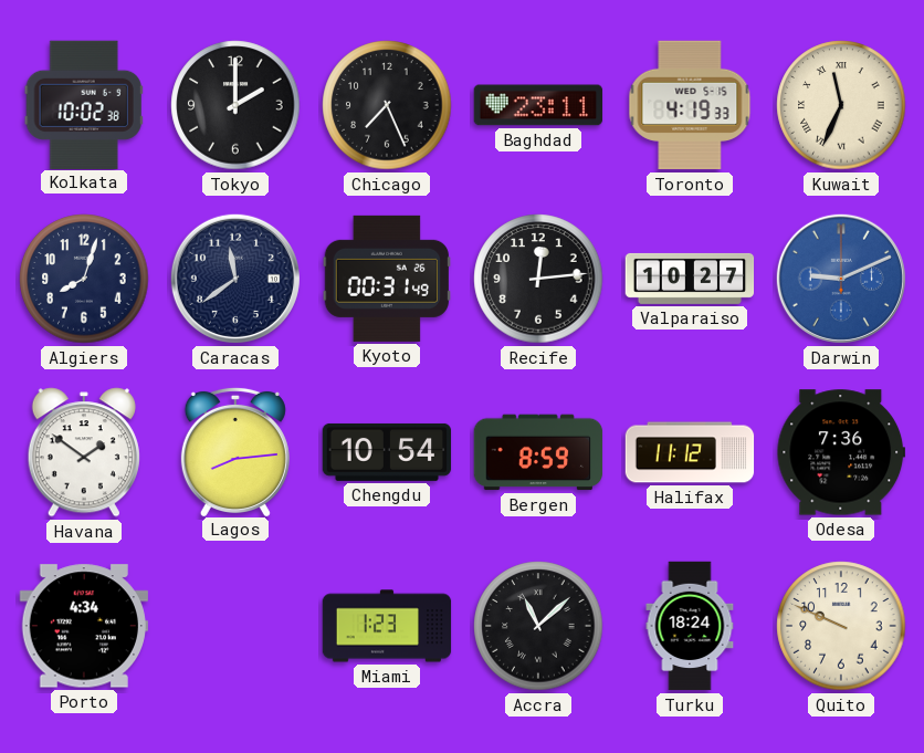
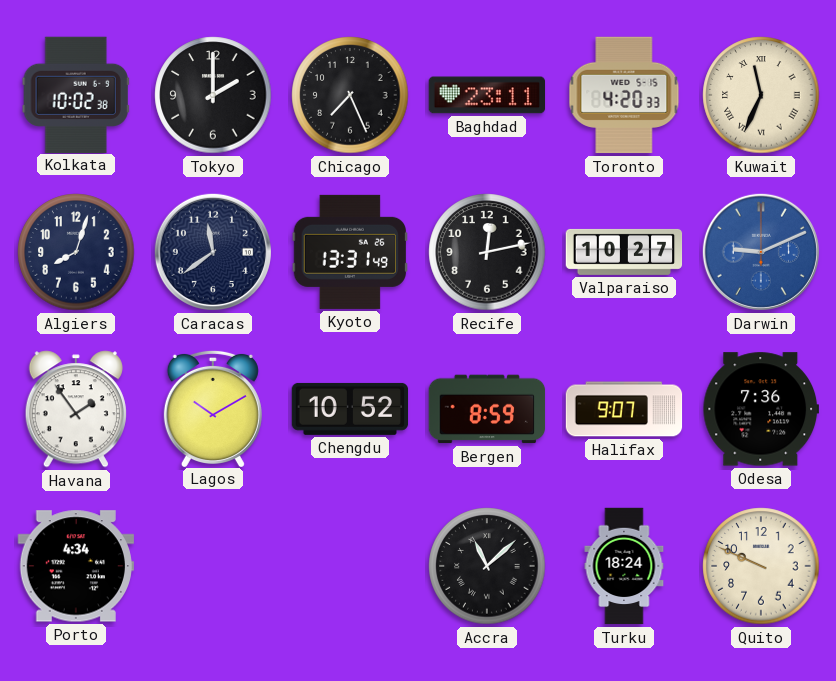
Toronto: 4:19 -> 4:20 (624, 95)
Kyoto: 00:31 -> 13:31 (349, 252)
Recife: 12:14 -> 12:13 (487, 252)
Havana: 1:51 -> 1:54 (76, 409)
Lagos: 8:14 -> 10:10 (213, 408)
Chengdu: 10:54 -> 10:52 (350, 409)
Halifax: 11:12 -> 9:07 (624, 409)
Miami: 1:23 -> none (387, 626)
